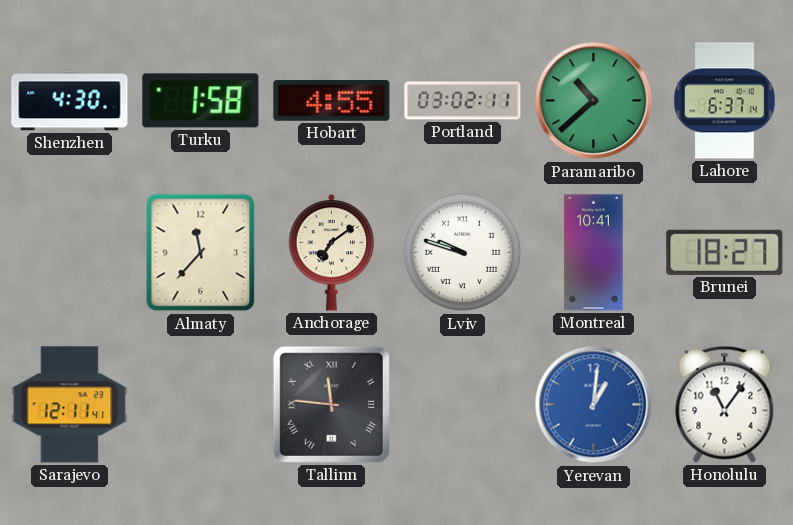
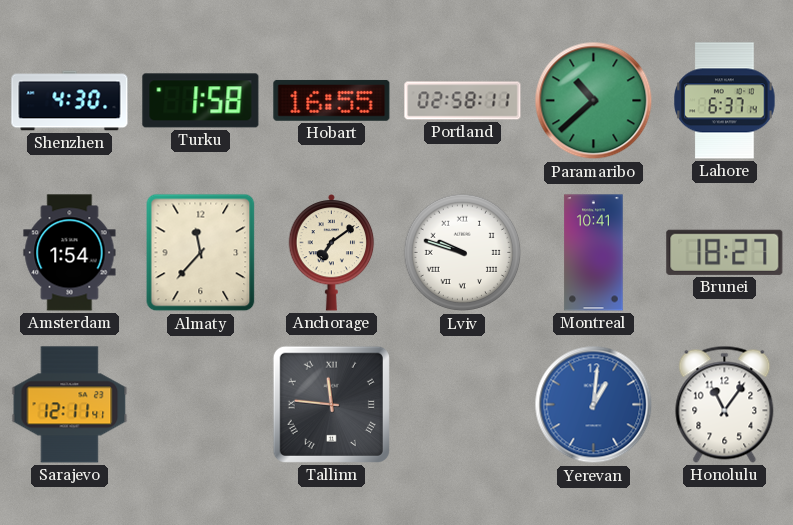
Hobart: 4:55 -> 16:55 (332, 101)
Portland: 03:02 -> 02:58 (463, 101)
Amsterdam: none -> 1:54 (70, 253)
